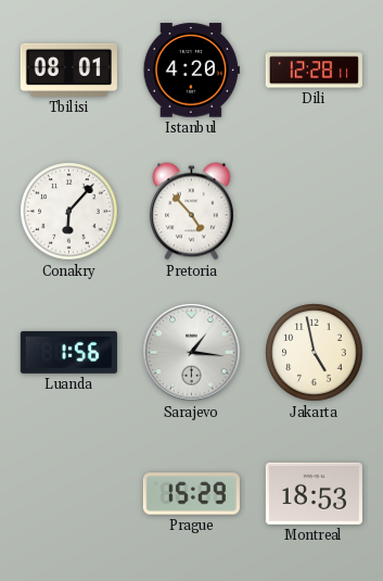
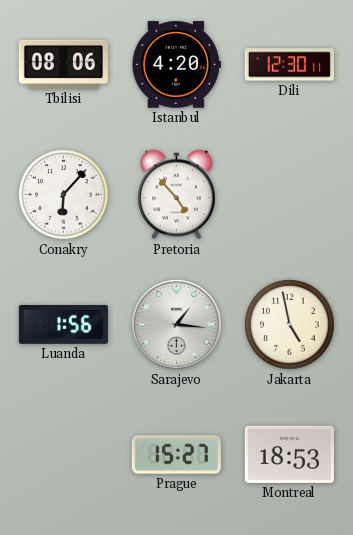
Tbilisi: 08:01 -> 08:06 (63, 64)
Dili: 12:28 -> 12:30 (289, 65)
Prague: 15:29 -> 15:27 (176, 455)
